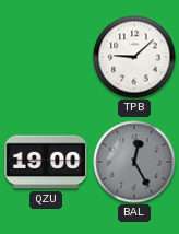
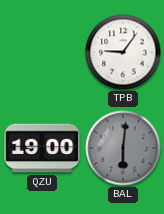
TPB: 9:08 -> 9:06 (123, 52)
BAL: 12:25 -> 6:01 (123, 148)
